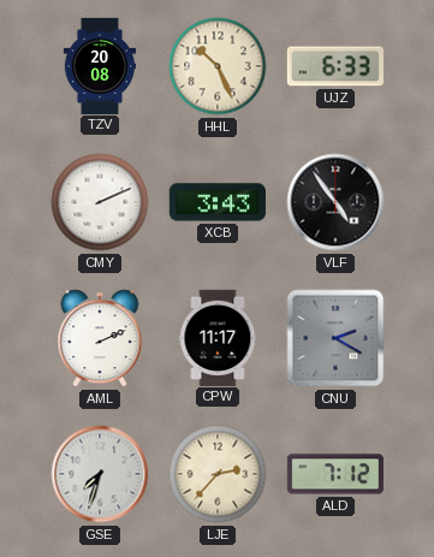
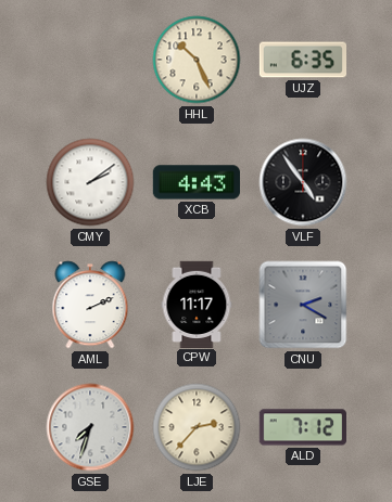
TZV: 20:08 -> none (99, 65)
UJZ: 6:33 -> 6:35 (302, 60)
CMY: 2:11 -> 2:09 (90, 182)
XCB: 3:43 -> 4:43 (197, 182)
